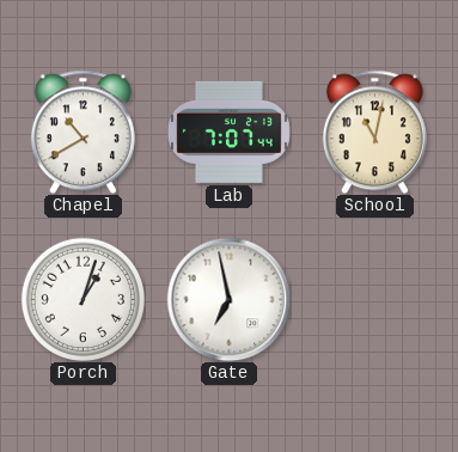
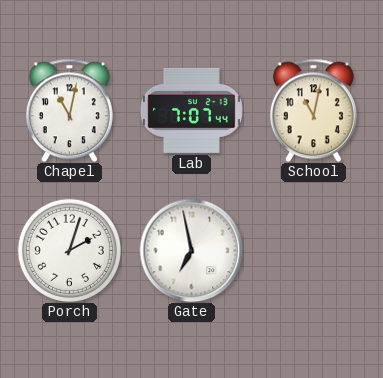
Chapel: 10:40 -> 11:02 (69, 110)
Porch: 1:03 -> 2:03 (69, 250)
